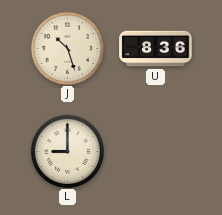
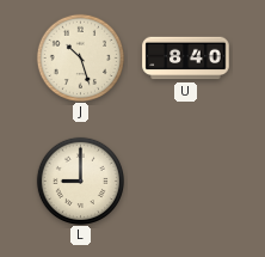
U: 8:36 -> 8:40 (186, 59)
